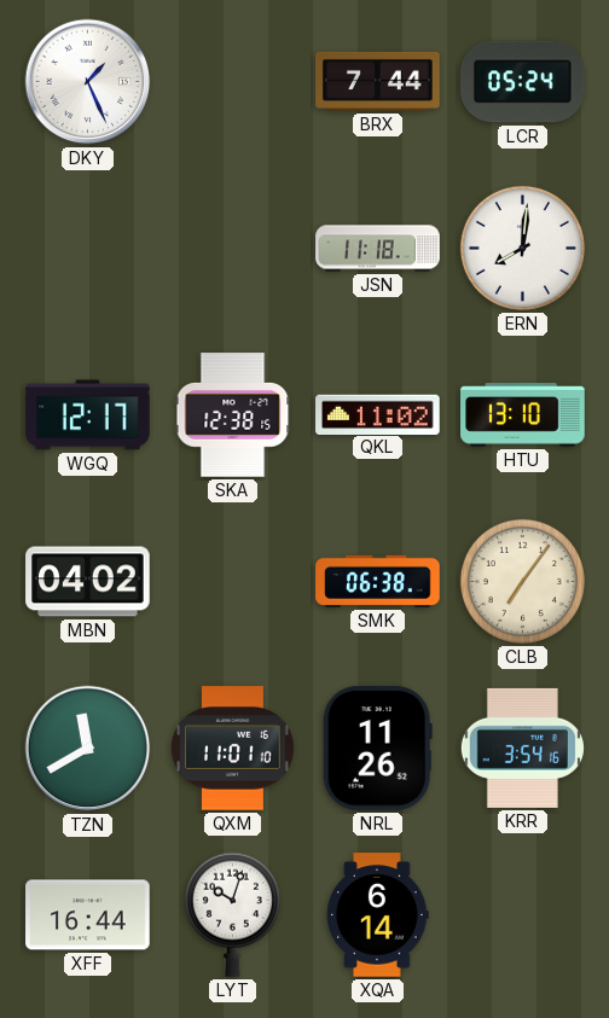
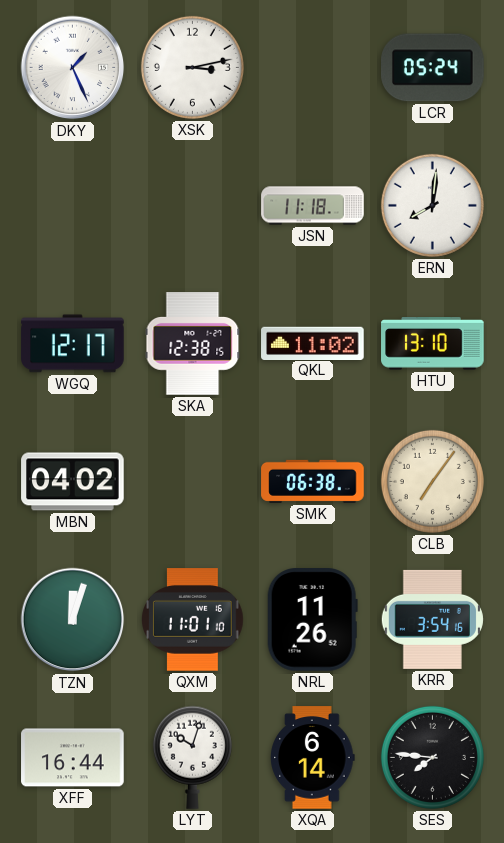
XSK: none -> 3:13 (192, 67)
BRX: 7:44 -> none (378, 81)
TZN: 11:40 -> 12:03 (73, 620)
SES: none -> 7:46 (432, 757)
